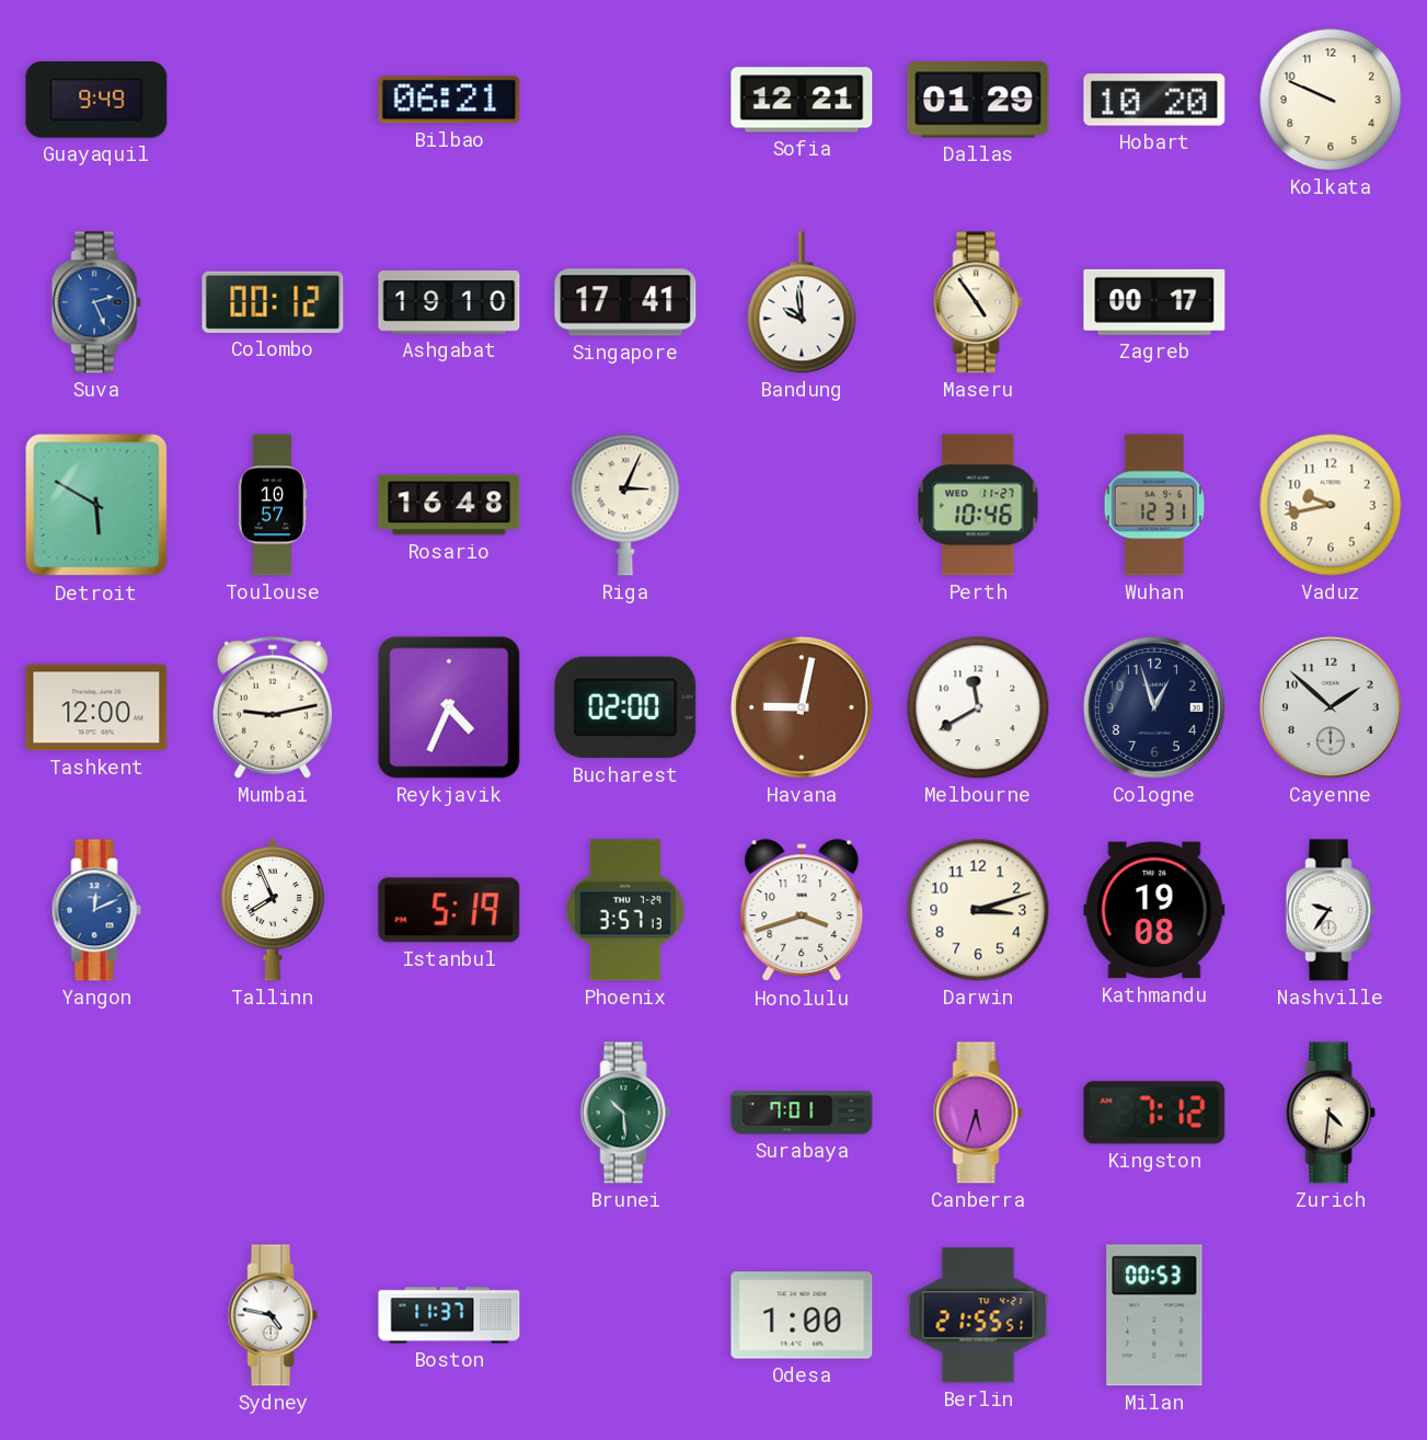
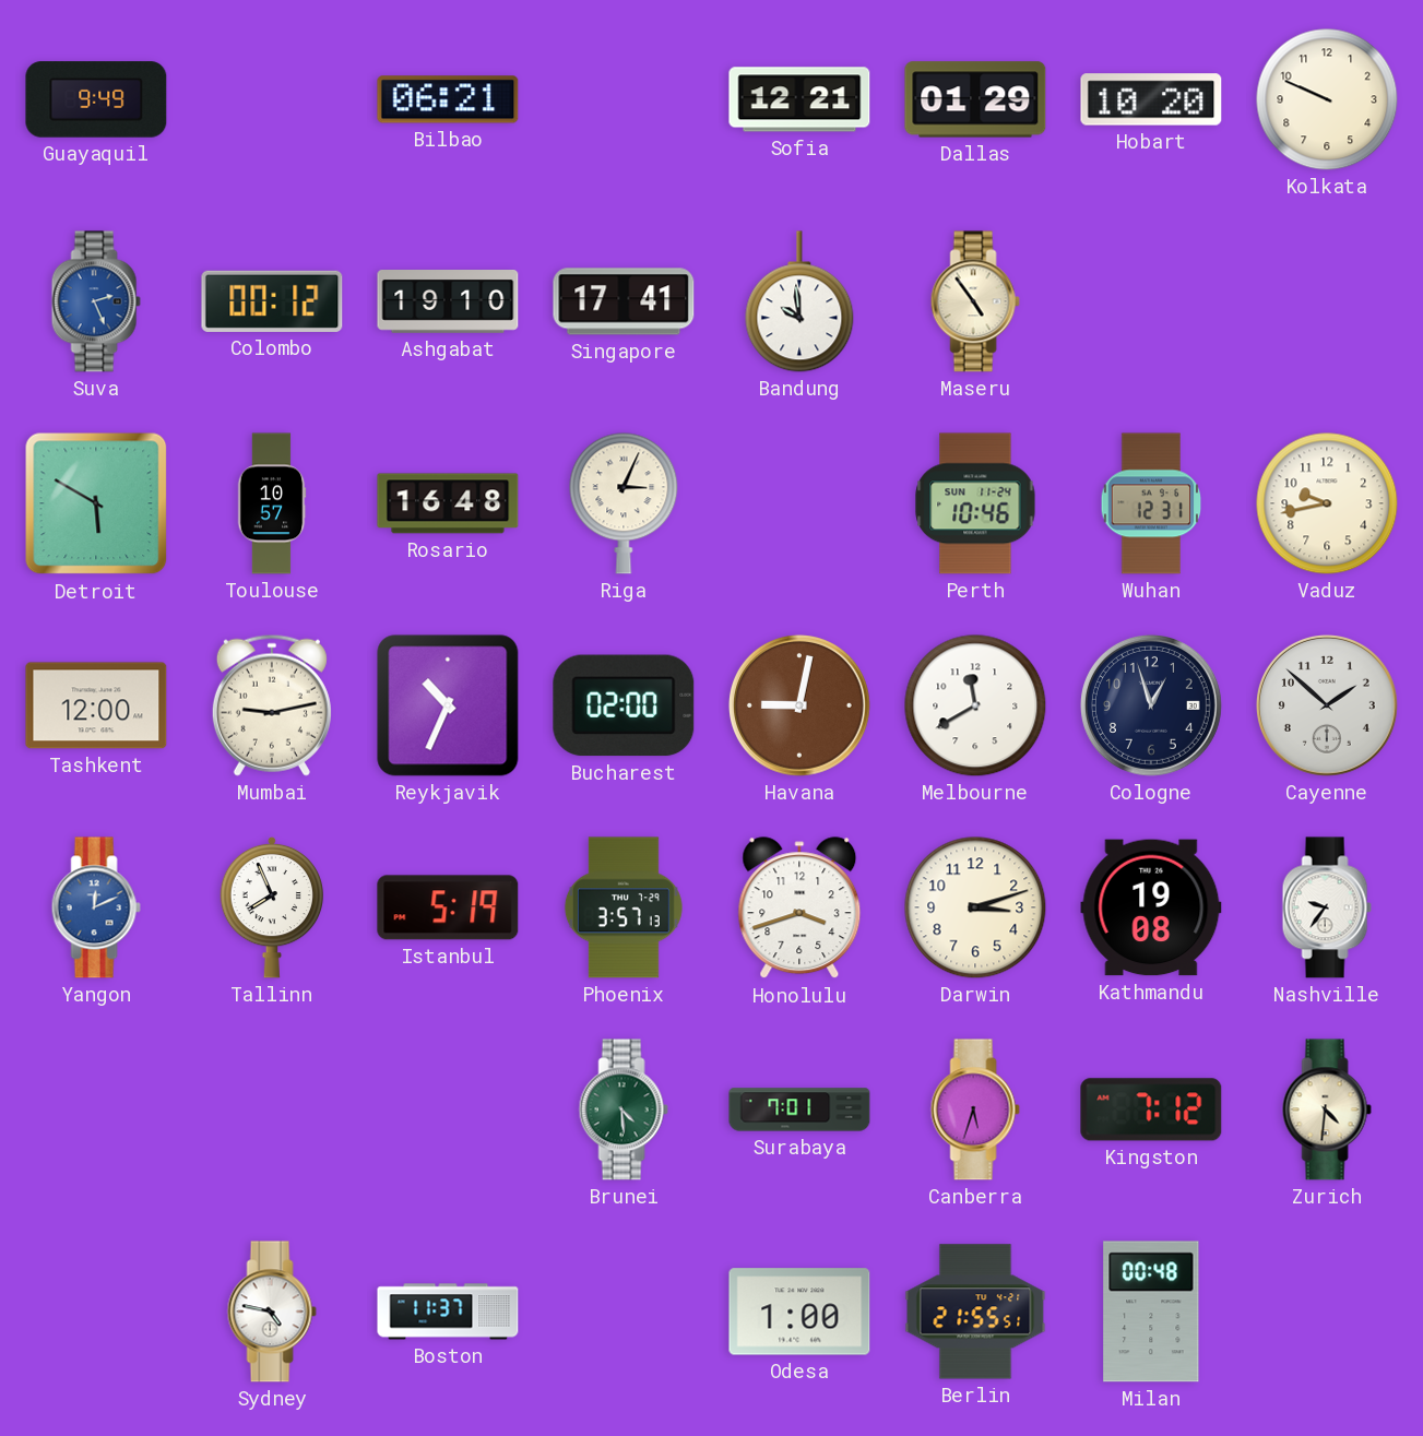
Zagreb: 00:17 -> none (1154, 302)
Perth date: WED 11-27 -> SUN 11-24 (975, 503)
Reykjavik: 4:34 -> 10:34 (448, 705)
Brunei: 10:29 -> 4:29 (624, 1109)
Milan: 00:53 -> 00:48 (1151, 1312)
